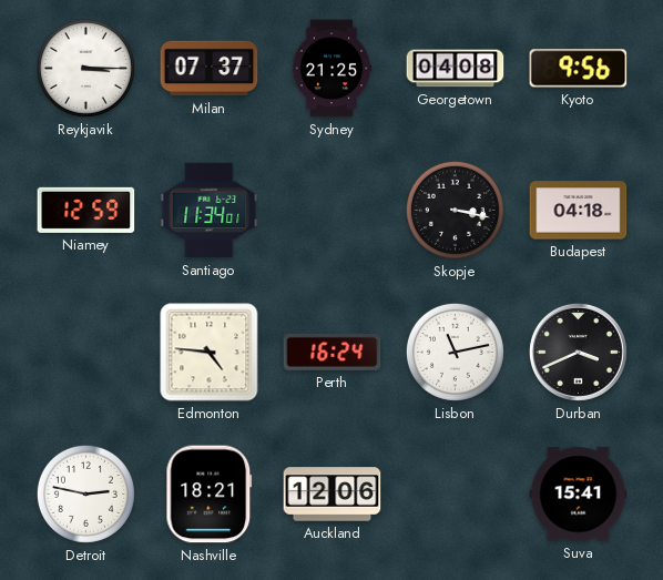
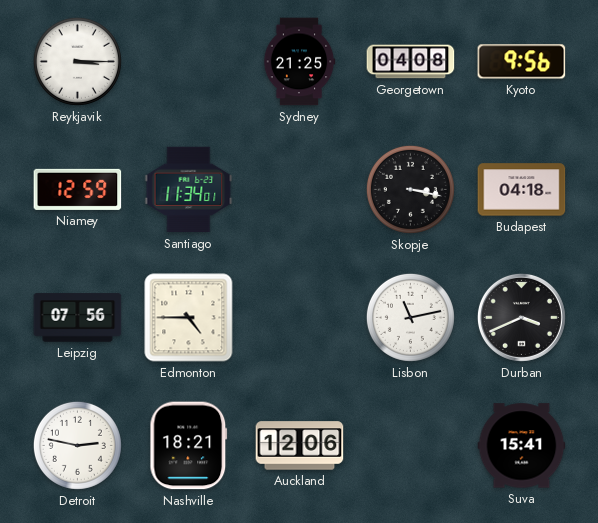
Milan: 07:37 -> none (210, 69)
Leipzig: none -> 07:56 (78, 318)
Edmonton: 4:46 -> 4:45 (189, 318)
Perth: 16:24 -> none (333, 353)
